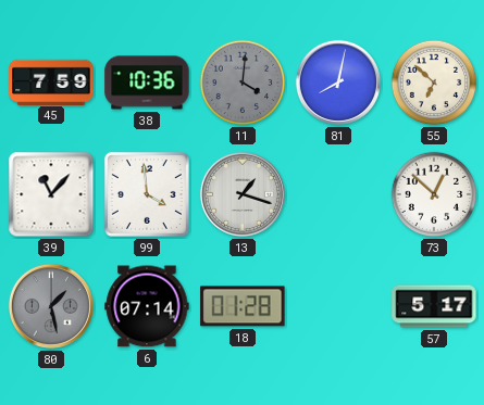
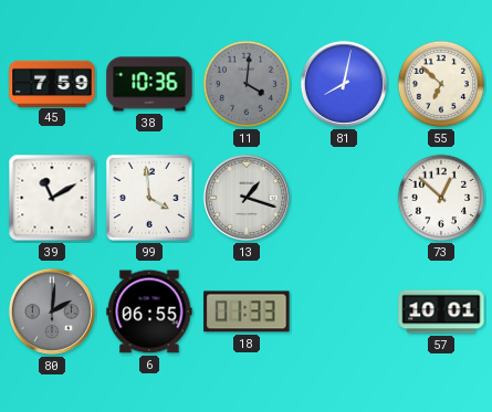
39: 11:07 -> 11:10 (52, 198)
80: 1:28 -> 2:01 (52, 311)
6: 07:14 -> 06:55 (149, 311)
18: 01:28 -> 01:33 (247, 311)
57: 5:17 -> 10:01 (441, 311)
